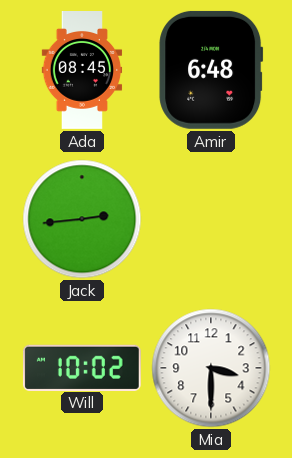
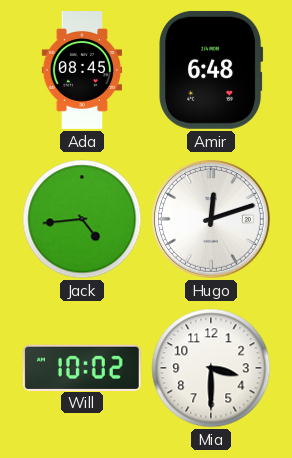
Jack: 2:44 -> 4:44 (82, 219)
Hugo: none -> 12:12 (211, 219)
